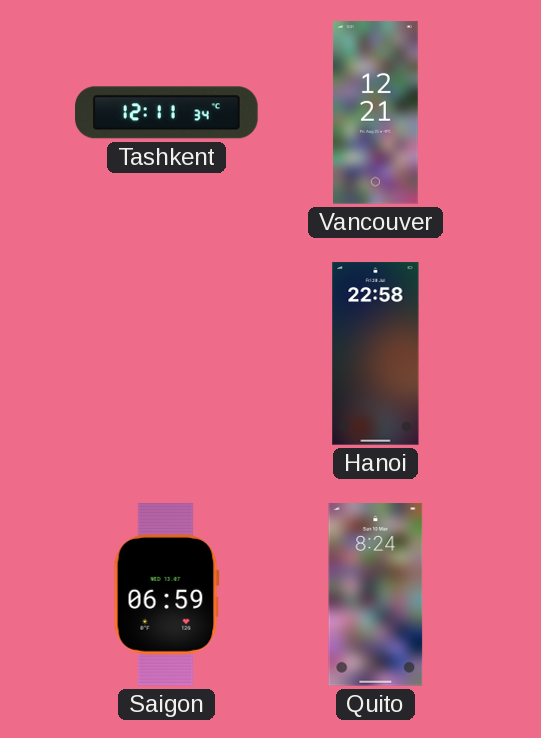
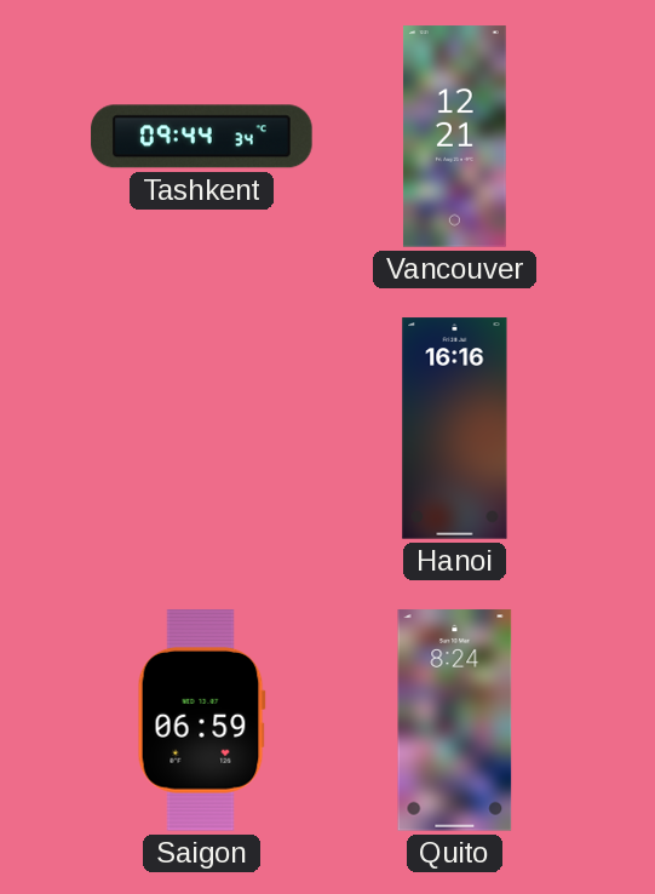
Tashkent: 12:11 -> 09:44 (202, 137)
Hanoi: 22:58 -> 16:16 (455, 429)
